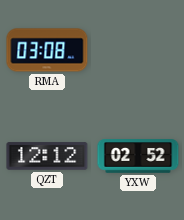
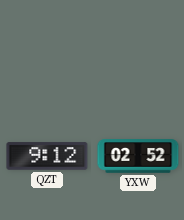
RMA: 03:08 -> none (47, 50)
QZT: 12:12 -> 9:12 (47, 156)
